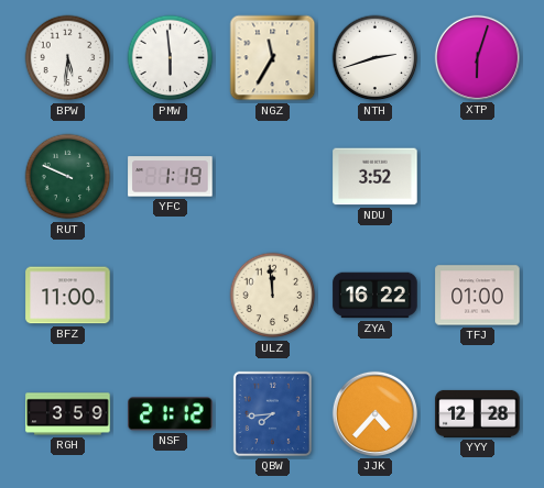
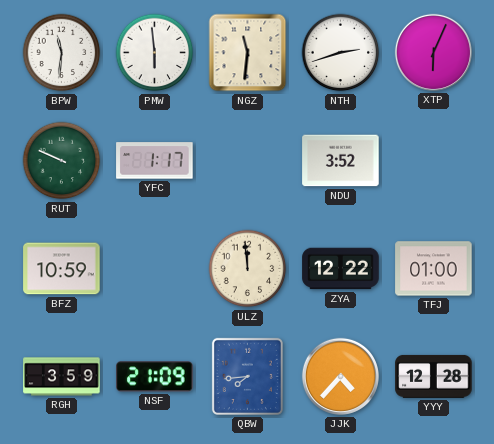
BPW: 5:31 -> 11:31 (62, 53)
NGZ: 11:35 -> 11:31 (248, 53)
XTP: 6:03 -> 6:04 (433, 52)
YFC: 1:19 -> 1:17 (155, 161)
BFZ: 11:00 -> 10:59 (62, 269)
ZYA: 16:22 -> 12:22 (341, 269)
NSF: 21:12 -> 21:09 (155, 377)
